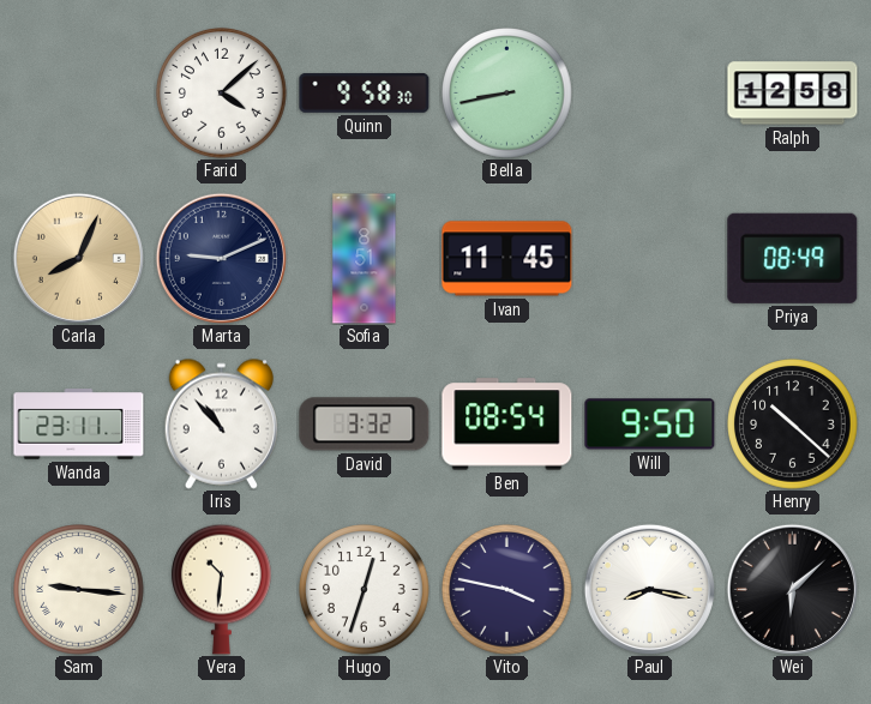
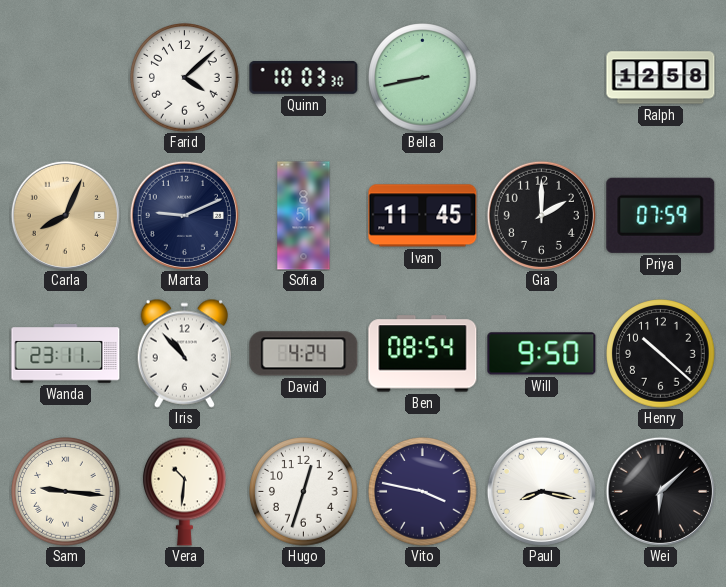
Quinn: 9:58 -> 10:03 (304, 77)
Gia: none -> 2:00 (541, 215)
Priya: 08:49 -> 07:59 (661, 215)
David: 3:32 -> 4:24 (304, 354)
